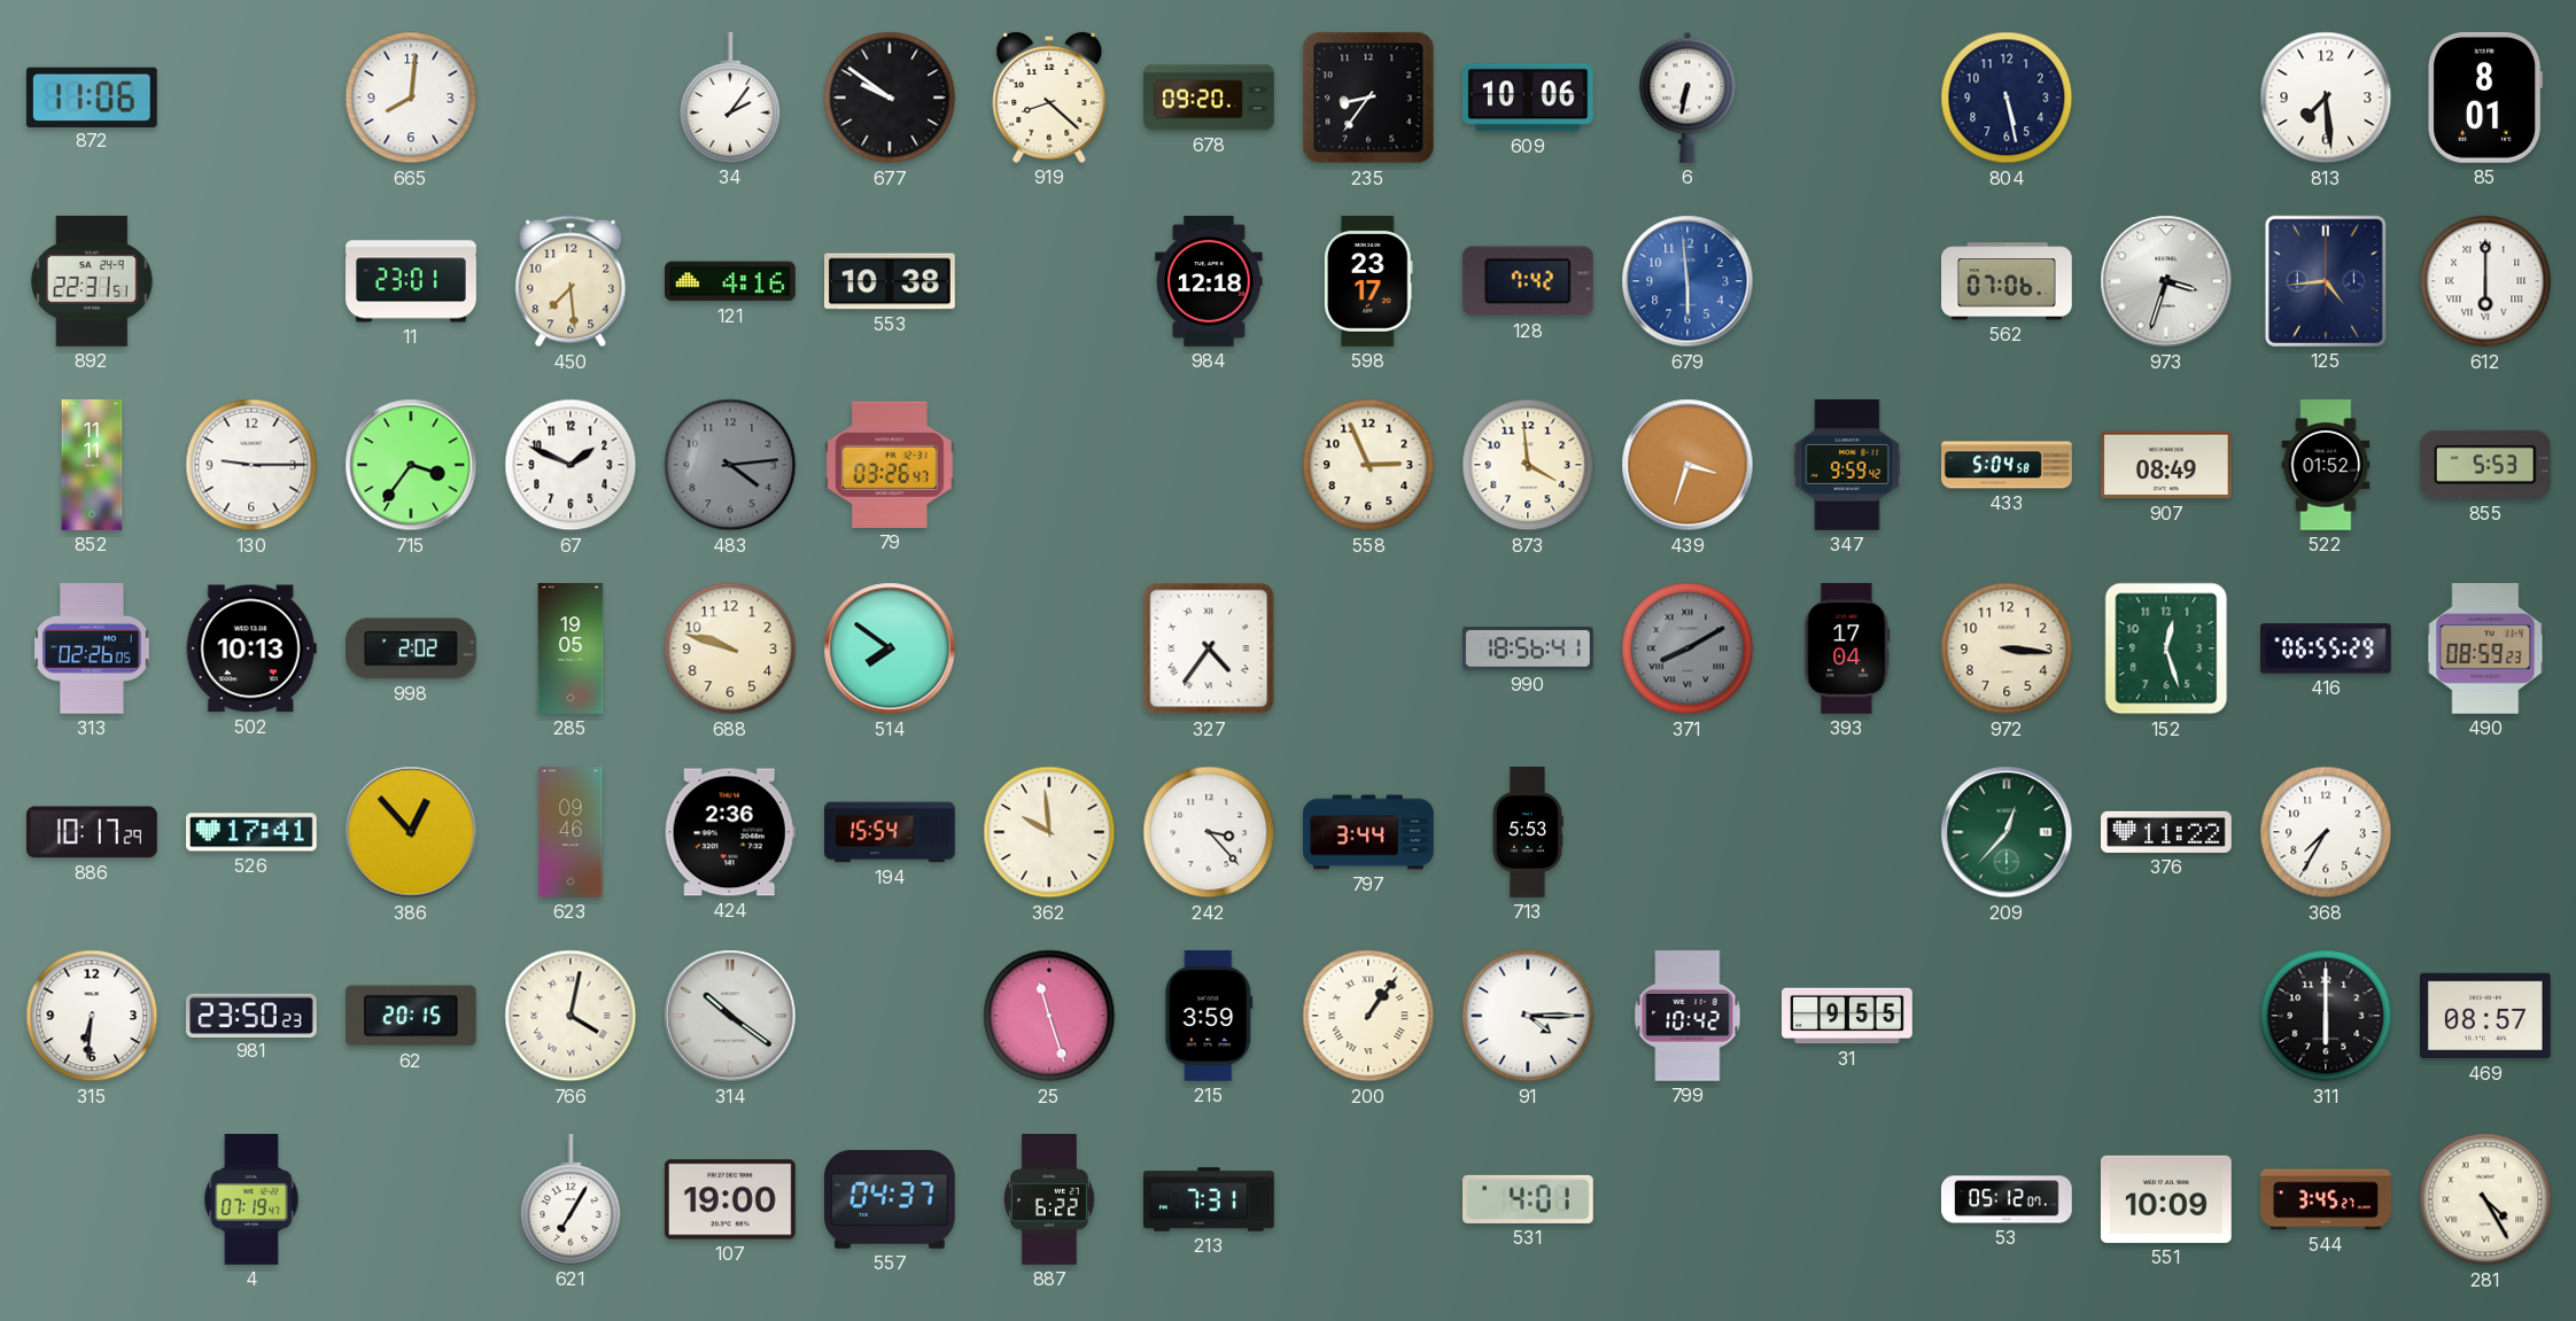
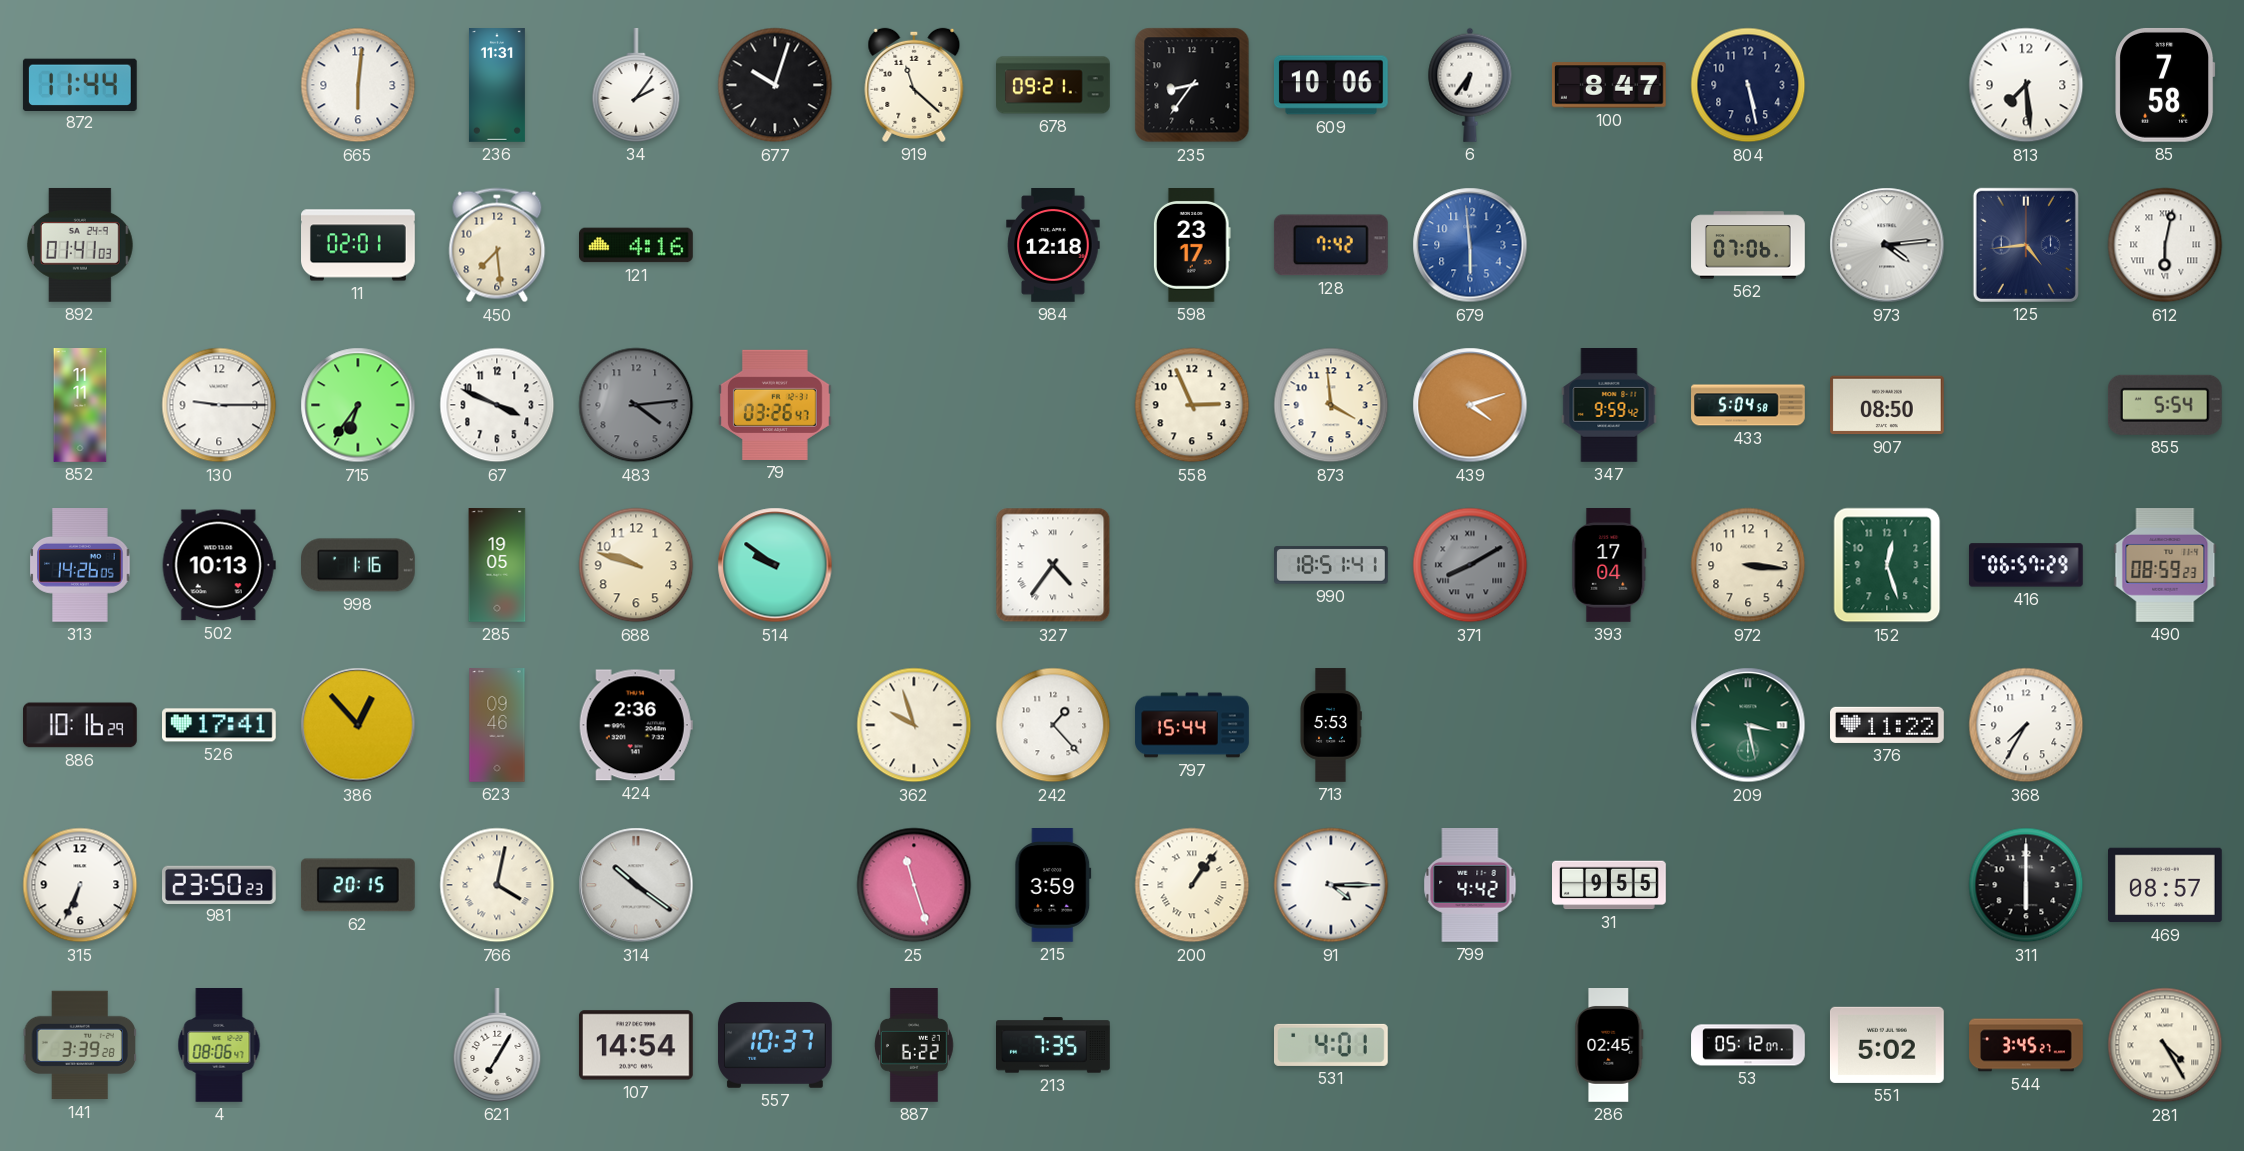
872: 11:06 -> 11:44 (80, 84)
665: 8:01 -> 6:01 (358, 85)
236: none -> 11:31 (497, 85)
677: 9:51 -> 10:03 (775, 85)
919: 8:22 -> 11:22 (914, 85)
678: 09:20 -> 09:21 (1054, 85)
6: 6:32 -> 6:36 (1470, 85)
100: none -> 8:47 (1609, 85)
85: 8:01 -> 7:58 (2165, 85)
892: 22:31 -> 01:41 (80, 245)
11: 23:01 -> 02:01 (358, 245)
553: 10:38 -> none (891, 281)
973: 3:33 -> 4:14 (1887, 245)
612: 6:00 -> 6:02 (2165, 245)
715: 3:36 -> 6:36 (358, 405)
67: 1:49 -> 3:49 (497, 405)
439: 3:33 -> 4:12 (1470, 405)
907: 08:49 -> 08:50 (1888, 405)
522: 01:52 -> none (2326, 465)
855: 5:53 -> 5:54 (2165, 405)
313: 02:26 -> 14:26 (80, 566)
998: 2:02 -> 1:16 (359, 565)
514: 7:51 -> 9:51 (775, 565)
990: 18:56 -> 18:51 (1332, 565)
416: 06:55 -> 06:57 (2026, 565)
886: 10:17 -> 10:16 (81, 725)
194: 15:54 -> none (890, 832)
362: 9:59 -> 9:57 (914, 725)
242: 3:23 -> 1:23 (1053, 725)
797: 3:44 -> 15:44 (1192, 725)
209: 12:37 -> 3:28 (1748, 725)
315: 6:31 -> 6:34 (80, 885)
799: 10:42 -> 4:42 (1470, 886)
141: none -> 3:39 (79, 1045)
4: 07:19 -> 08:06 (219, 1046)
107: 19:00 -> 14:54 (636, 1045)
557: 04:37 -> 10:37 (775, 1045)
213: 7:31 -> 7:35 (1053, 1045)
286: none -> 02:45 (1609, 1046)
551: 10:09 -> 5:02 (1887, 1045)
